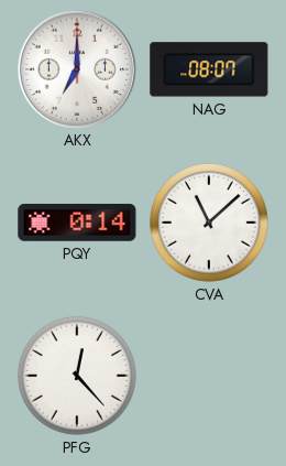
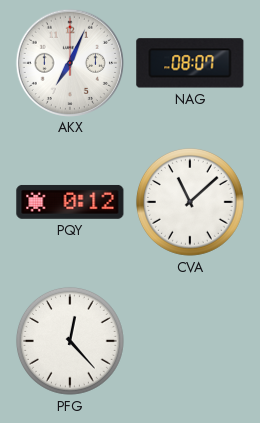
AKX: 7:00 -> 7:04 (69, 62)
PQY: 0:14 -> 0:12 (70, 202)
